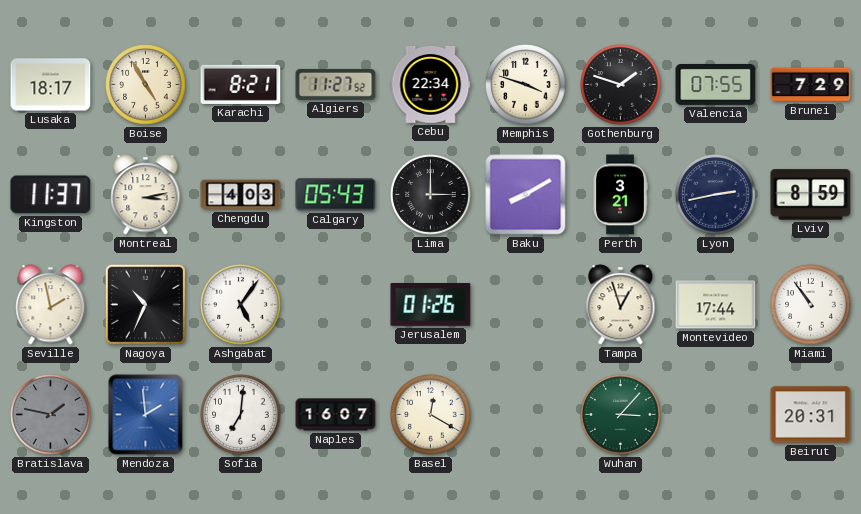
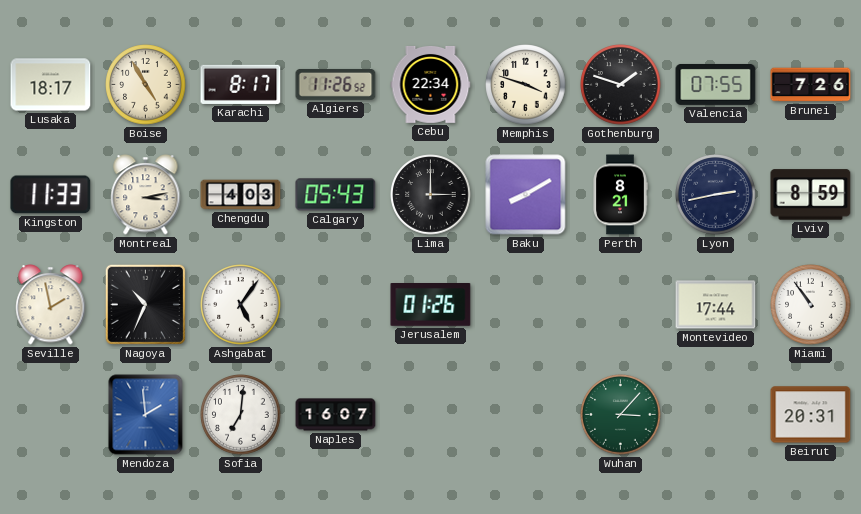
Karachi: 8:21 -> 8:17 (241, 84)
Algiers: 11:27 -> 11:26 (336, 84)
Brunei: 7:29 -> 7:26 (811, 85)
Kingston: 11:37 -> 11:33 (51, 195)
Perth: 3:21 -> 8:21 (620, 195)
Tampa: 12:57 -> none (621, 305)
Bratislava: 1:47 -> none (51, 415)
Basel: 12:20 -> none (431, 415)
